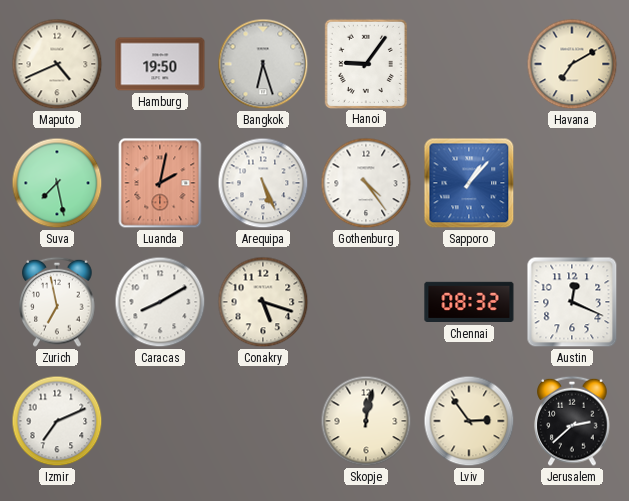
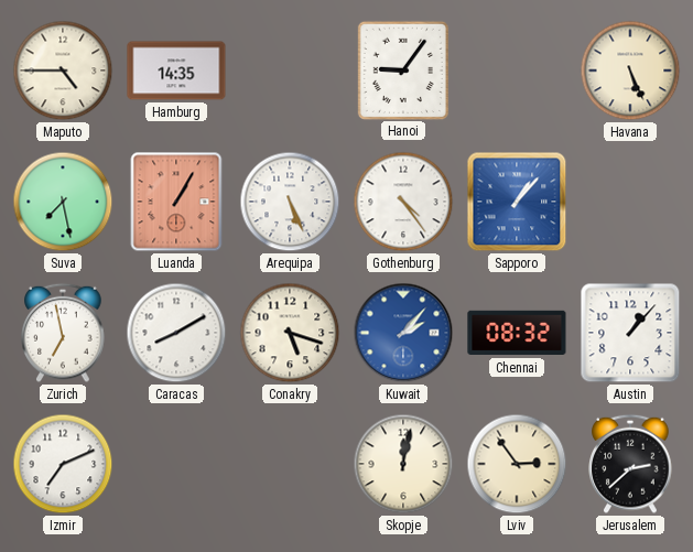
Maputo: 4:41 -> 4:45 (63, 71)
Hamburg: 19:50 -> 14:35 (176, 71)
Bangkok: 6:27 -> none (263, 64)
Havana: 7:10 -> 5:26 (630, 71)
Luanda: 2:02 -> 1:05 (176, 202)
Kuwait: none -> 2:07 (403, 333)
Austin: 12:19 -> 1:07 (630, 333)
